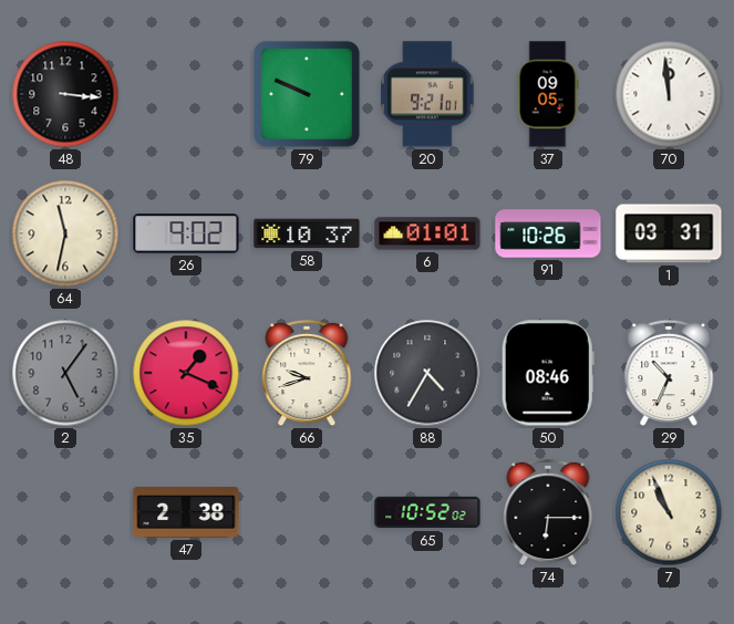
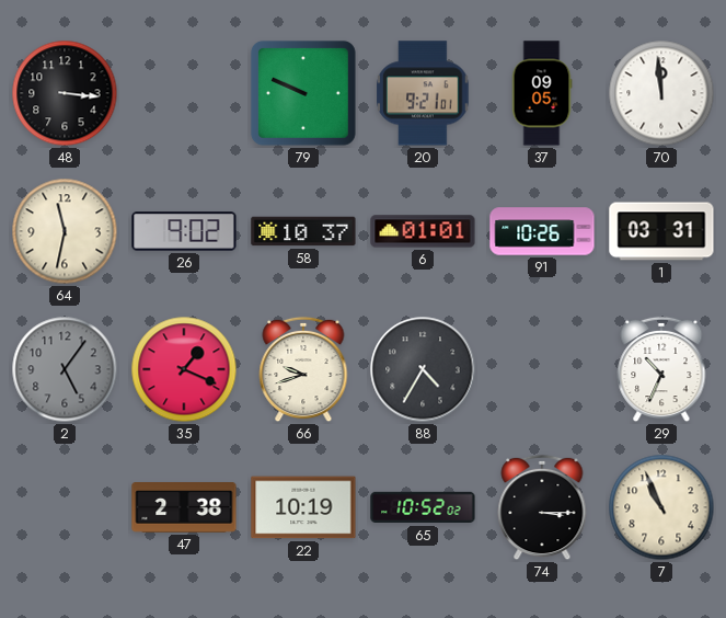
50: 08:46 -> none (548, 373)
22: none -> 10:19 (303, 507)
74: 6:15 -> 3:15 (542, 507)
